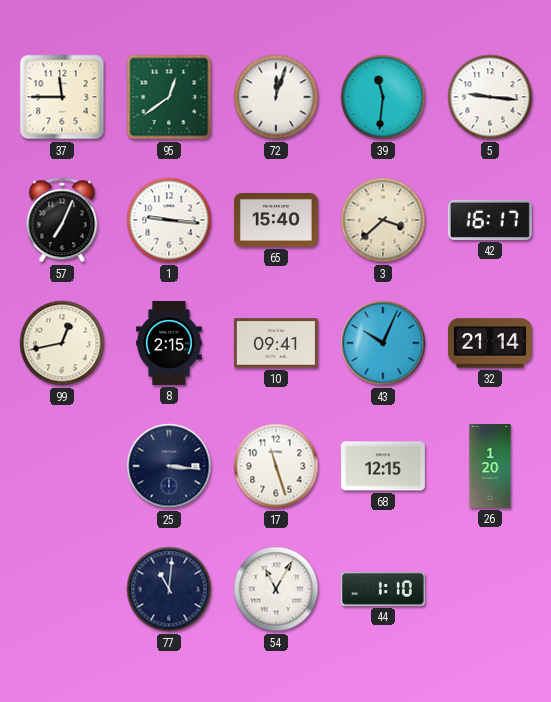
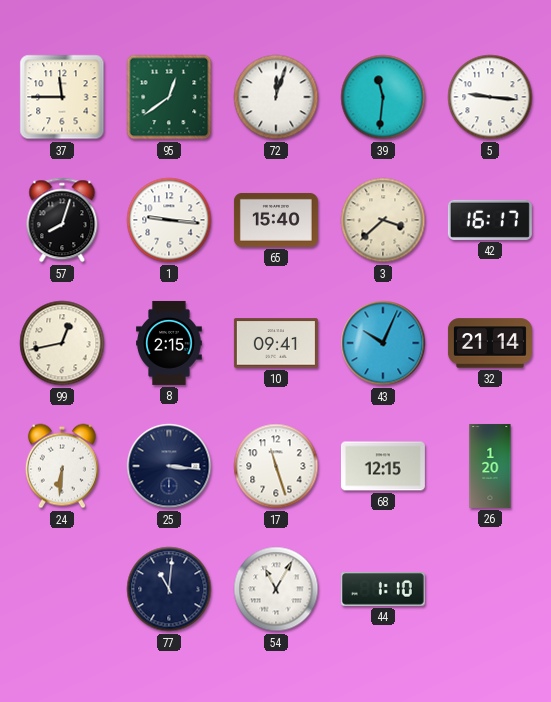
57: 7:04 -> 8:03 (62, 220)
24: none -> 6:31 (62, 466)
